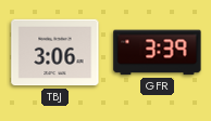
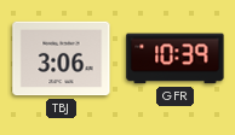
GFR: 3:39 -> 10:39 (176, 59)
